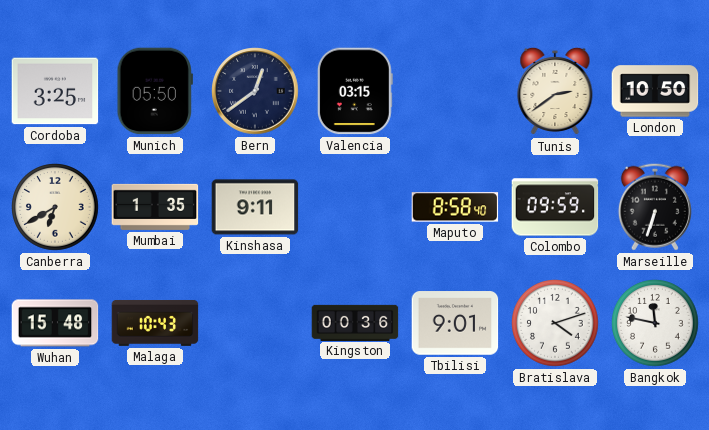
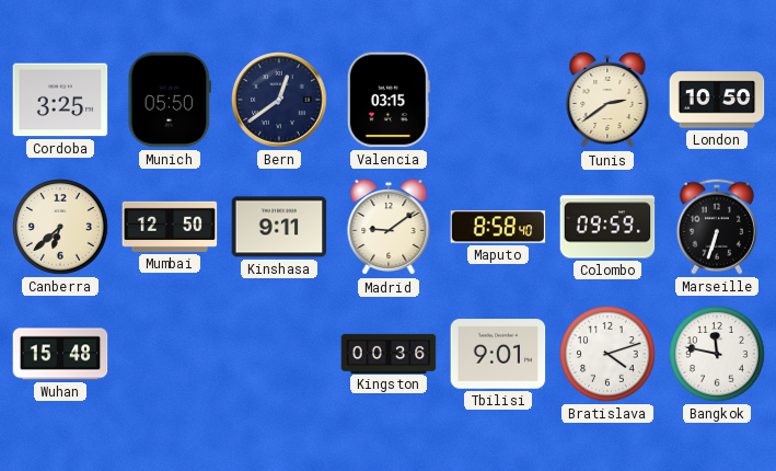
Canberra: 6:40 -> 6:38 (60, 227)
Mumbai: 1:35 -> 12:50 (170, 227)
Madrid: none -> 9:09 (389, 227)
Malaga: 10:43 -> none (155, 323)
